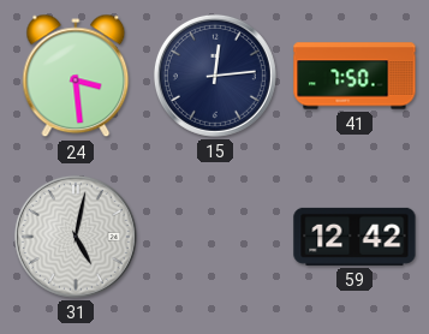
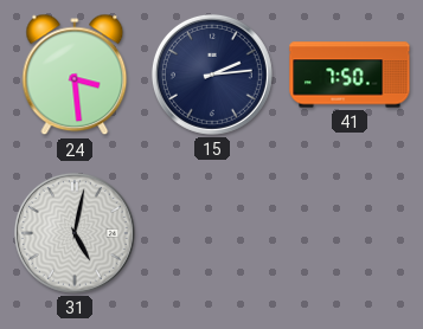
15: 12:14 -> 2:14 (212, 75)
59: 12:42 -> none (354, 237)
